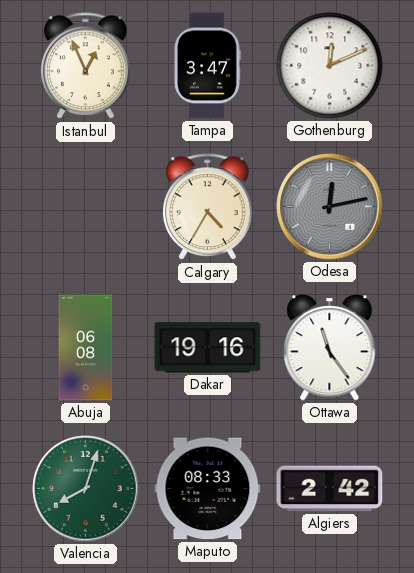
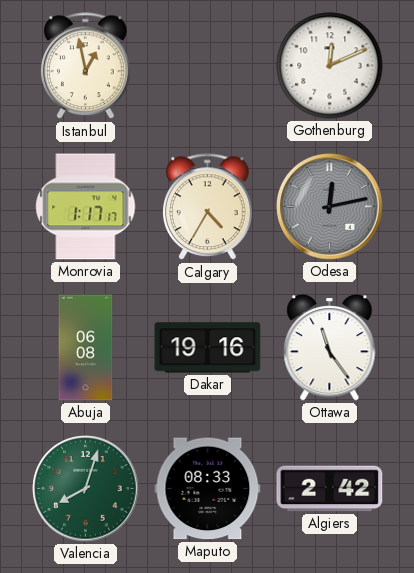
Istanbul: 12:56 -> 12:58 (86, 66)
Tampa: 3:47 -> none (207, 66)
Monrovia: none -> 1:17 (86, 207)
